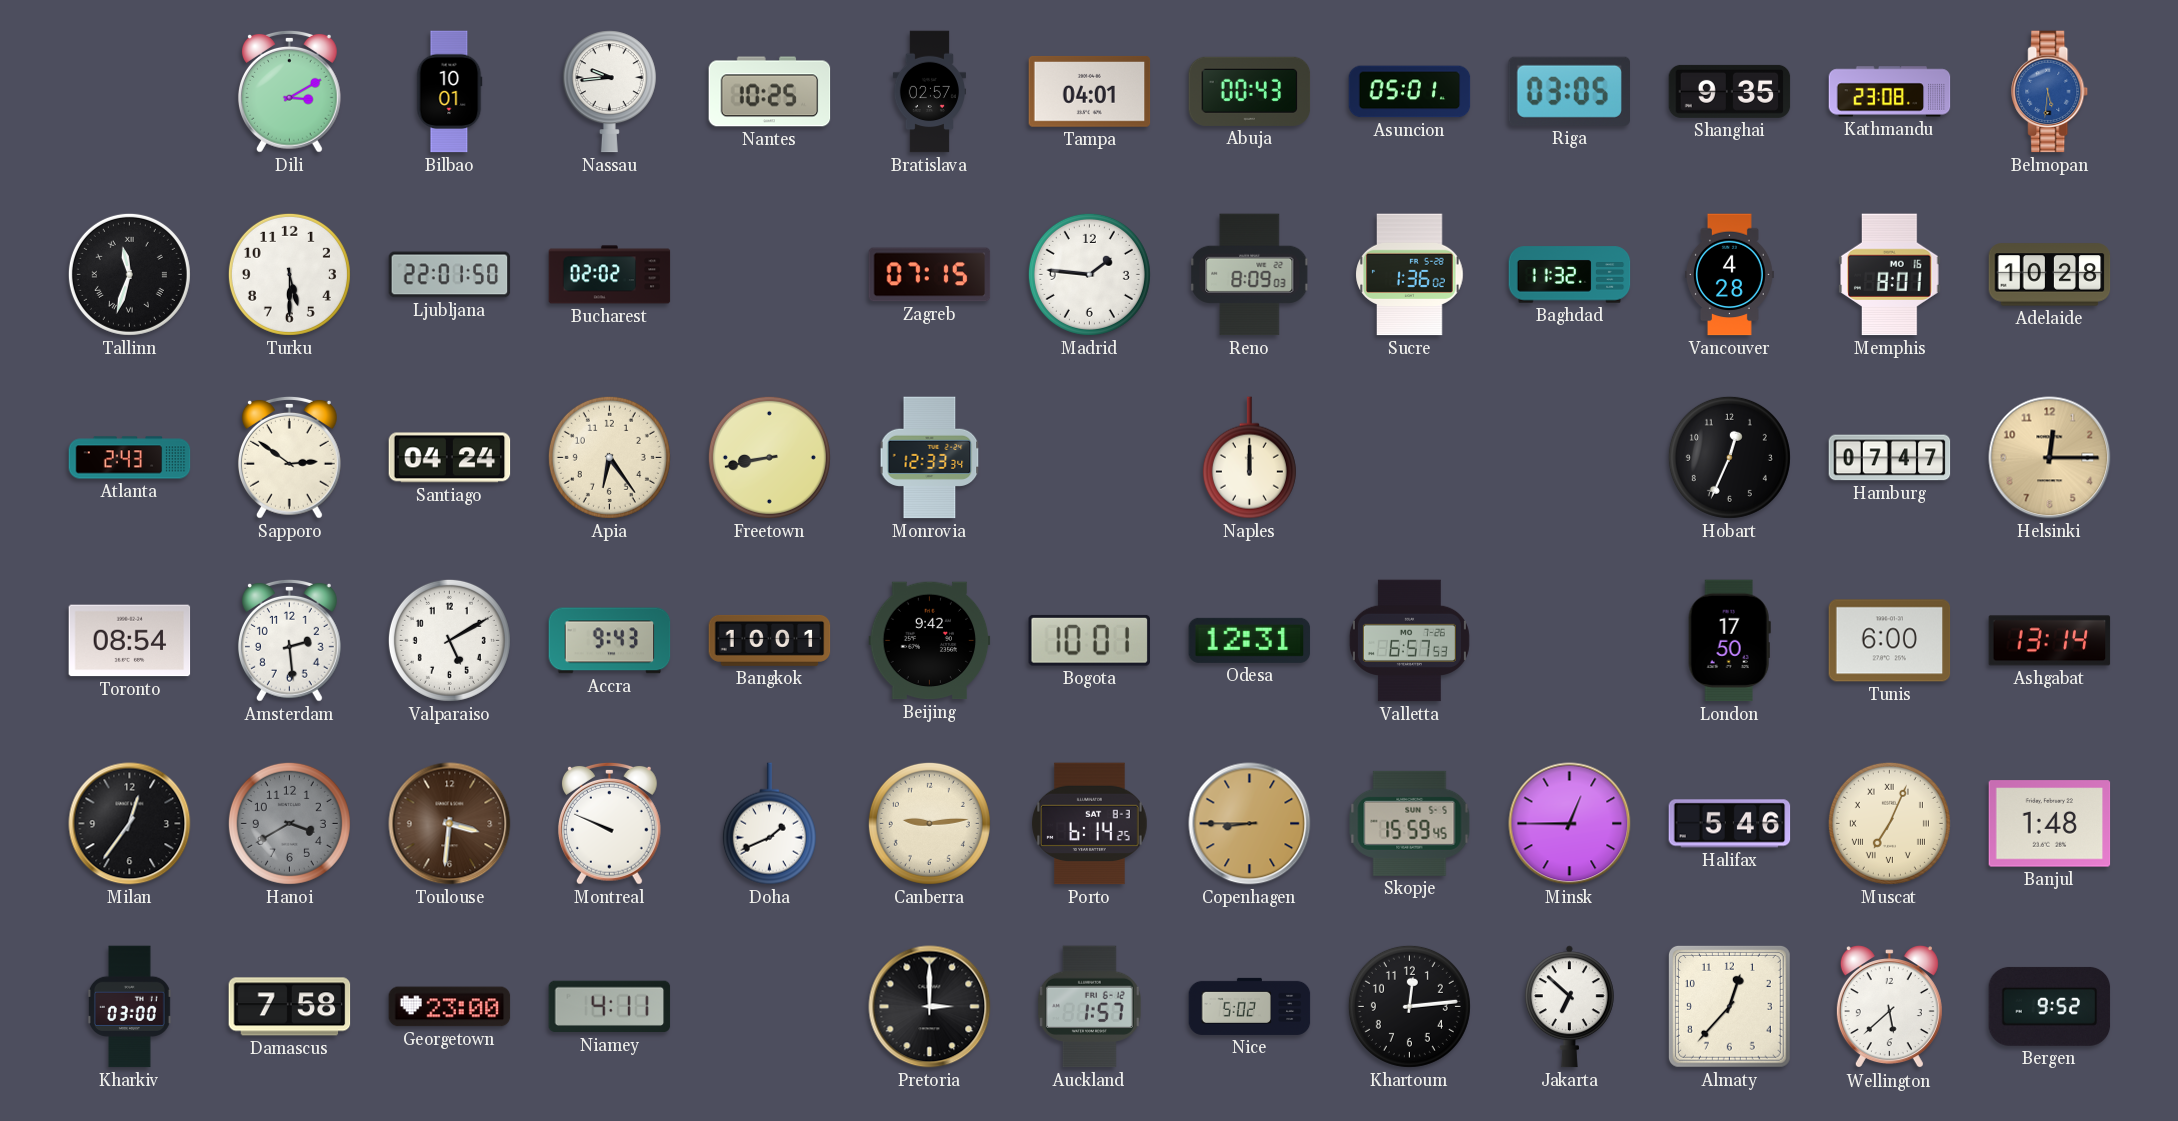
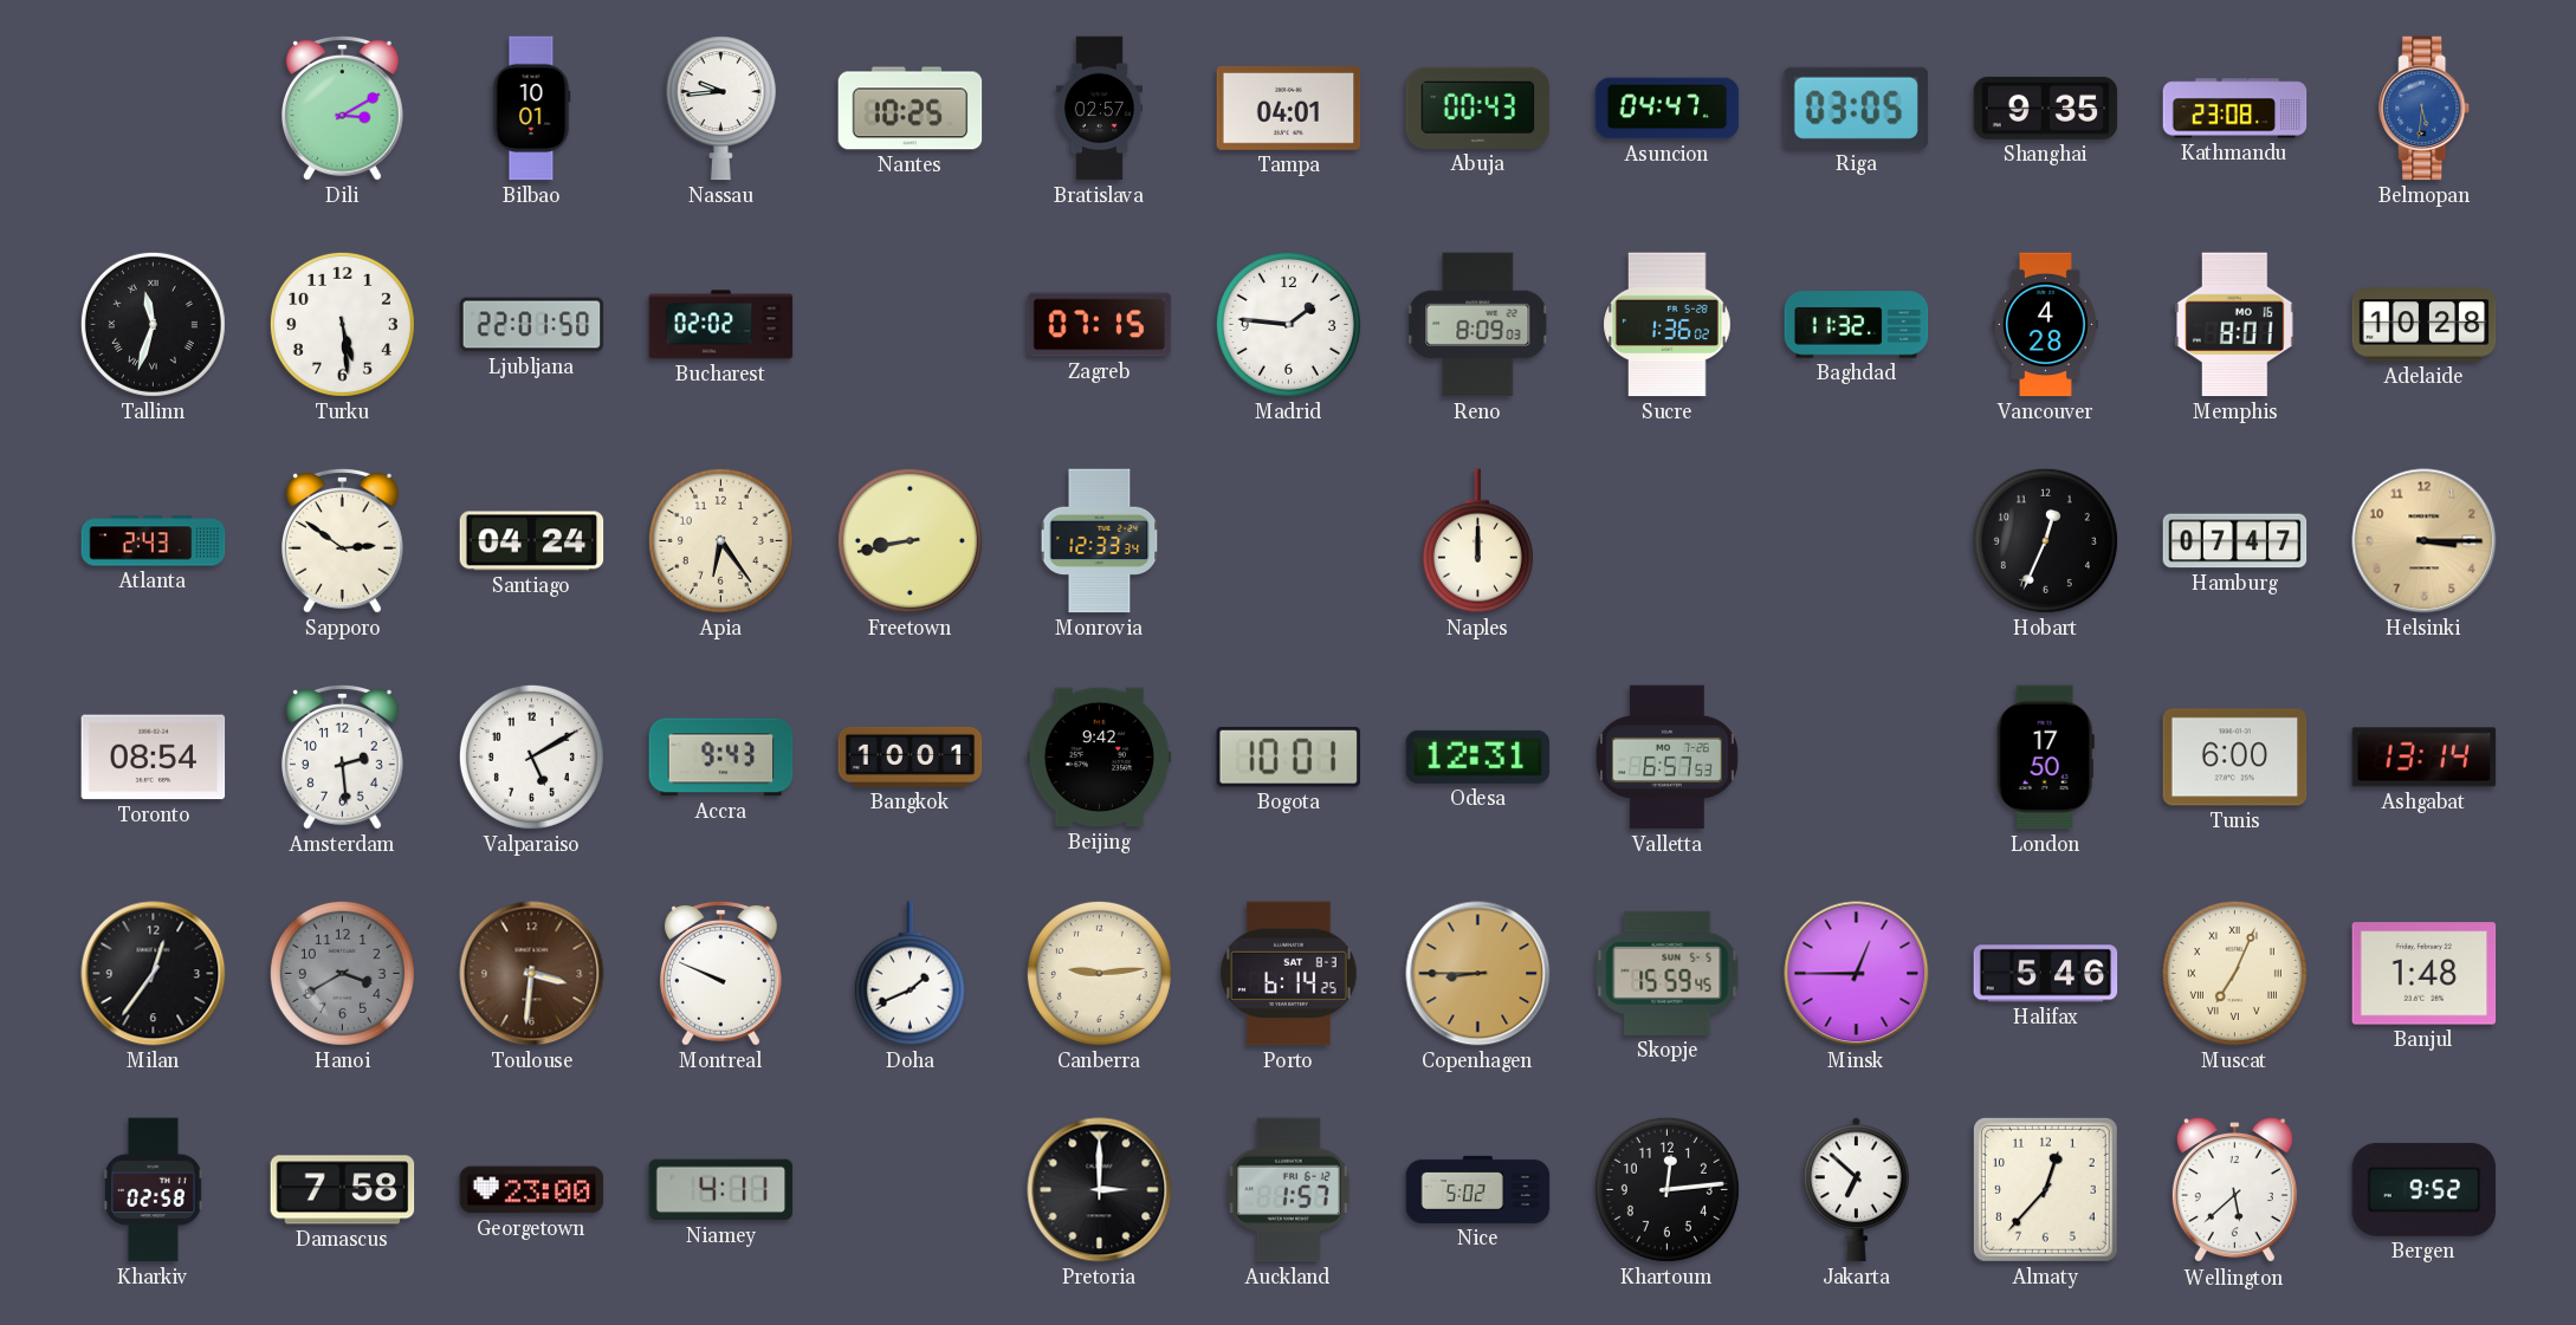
Asuncion: 05:01 -> 04:47 (1668, 109)
Turku: 5:30 -> 5:29 (342, 324)
Helsinki: 12:15 -> 3:15 (2425, 541)
Kharkiv: 03:00 -> 02:58 (153, 1190)
